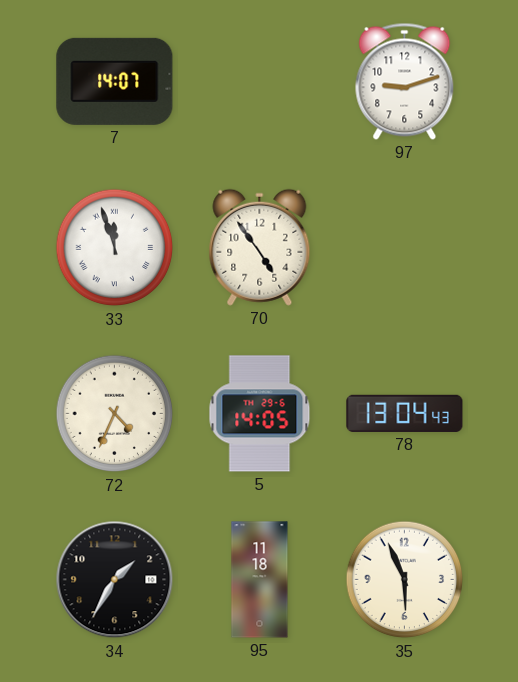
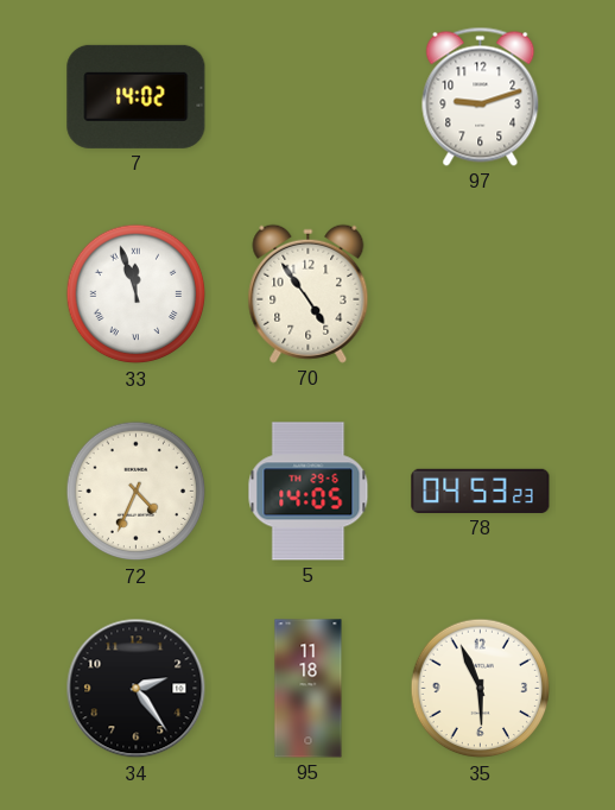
7: 14:07 -> 14:02 (137, 96)
78: 13:04 -> 04:53 (481, 491)
34: 1:35 -> 2:24 (137, 689)
